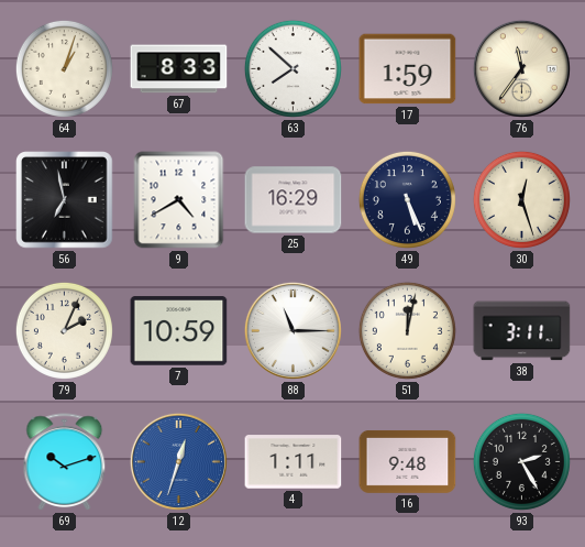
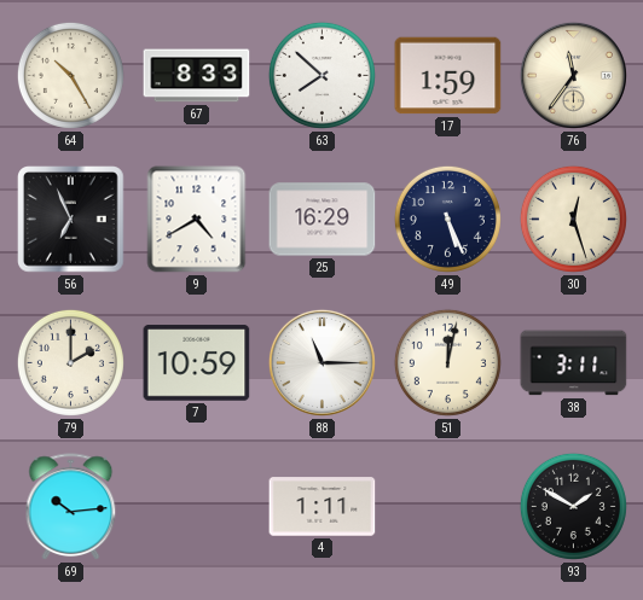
64: 1:03 -> 10:25 (70, 75)
56: 6:58 -> 6:56 (71, 220)
79: 2:04 -> 2:00 (70, 362)
69: 10:12 -> 10:14 (71, 507)
12: 12:33 -> none (178, 461)
16: 9:48 -> none (408, 461)
93: 2:25 -> 1:50 (573, 506)
